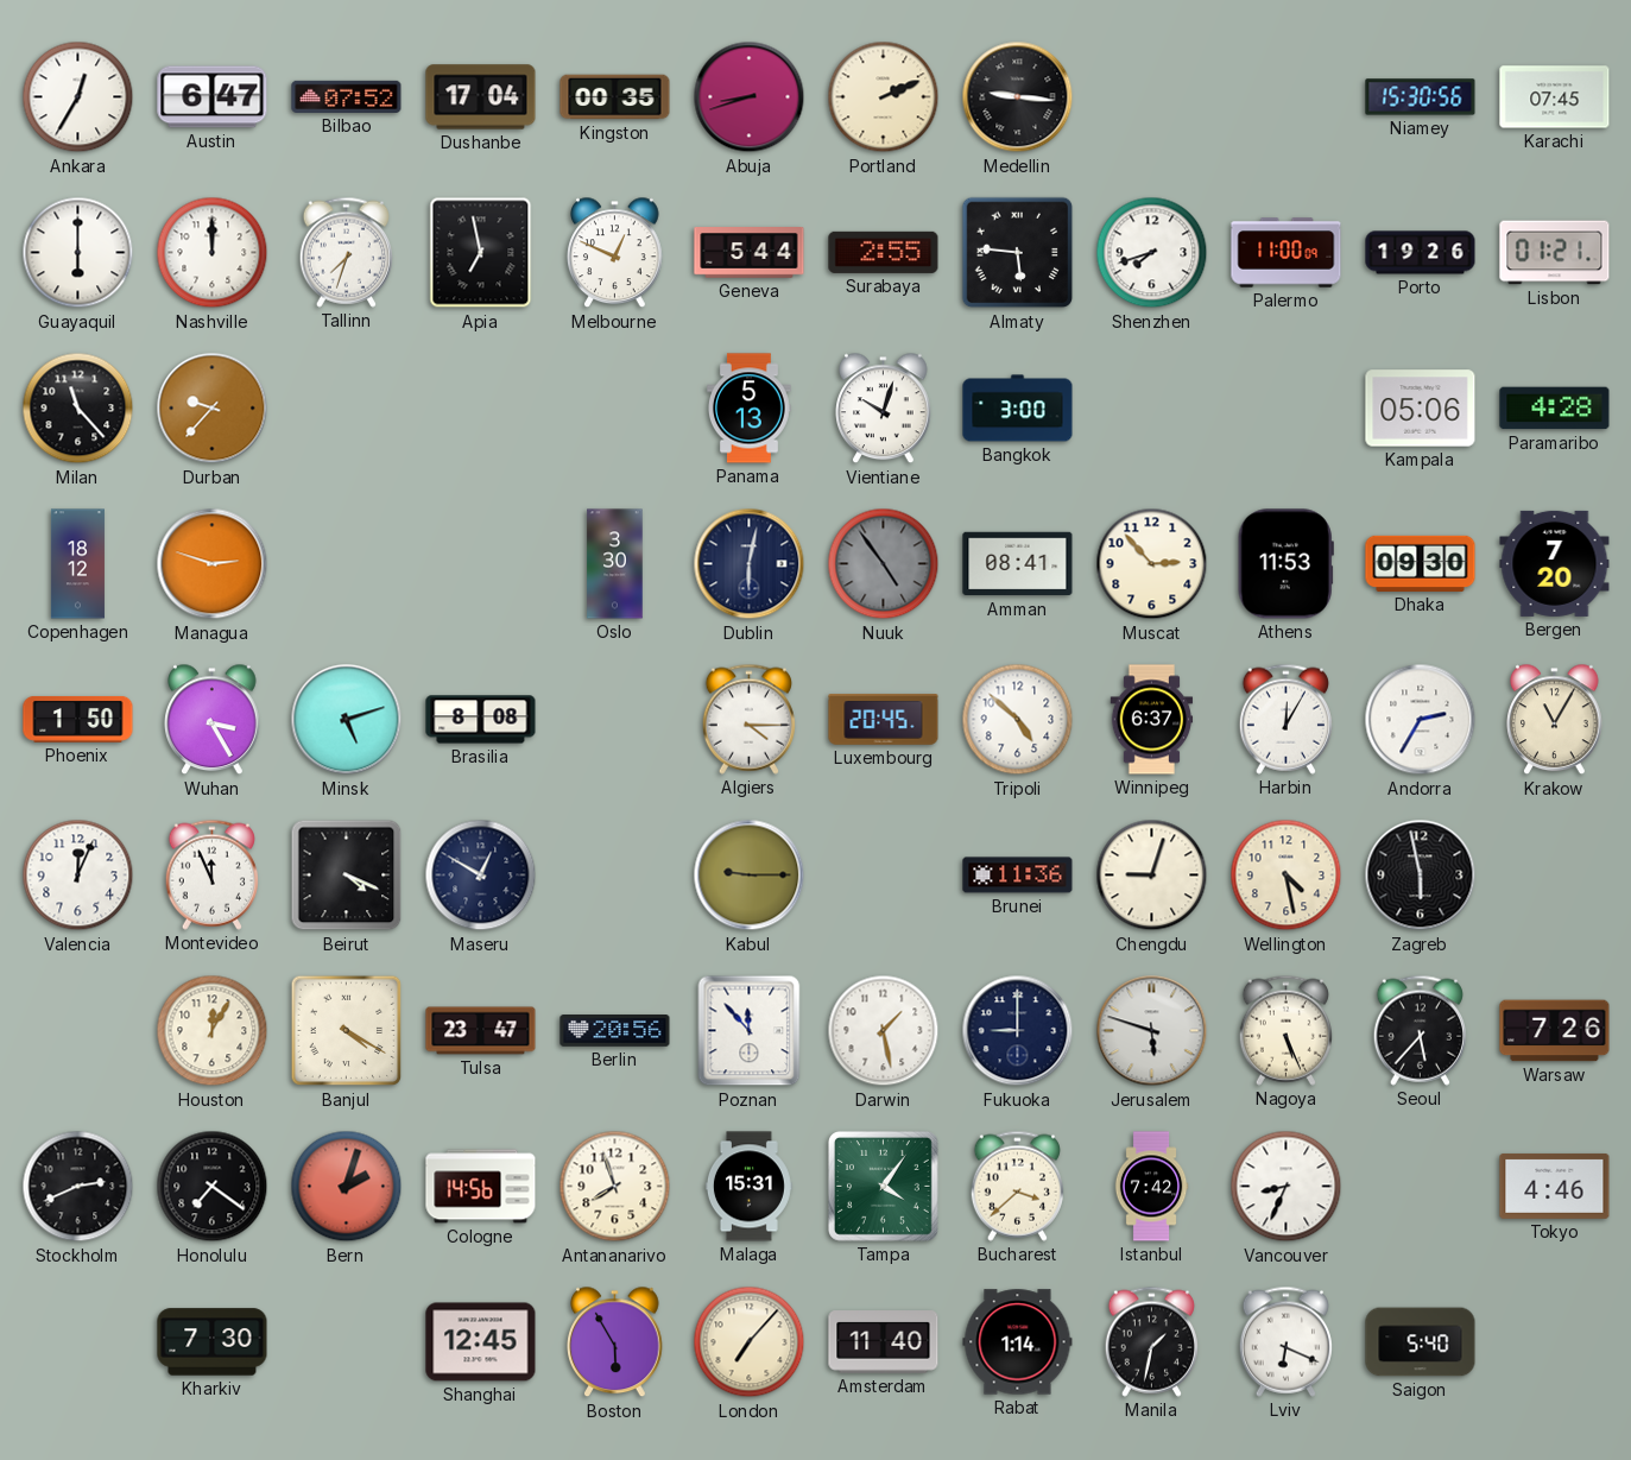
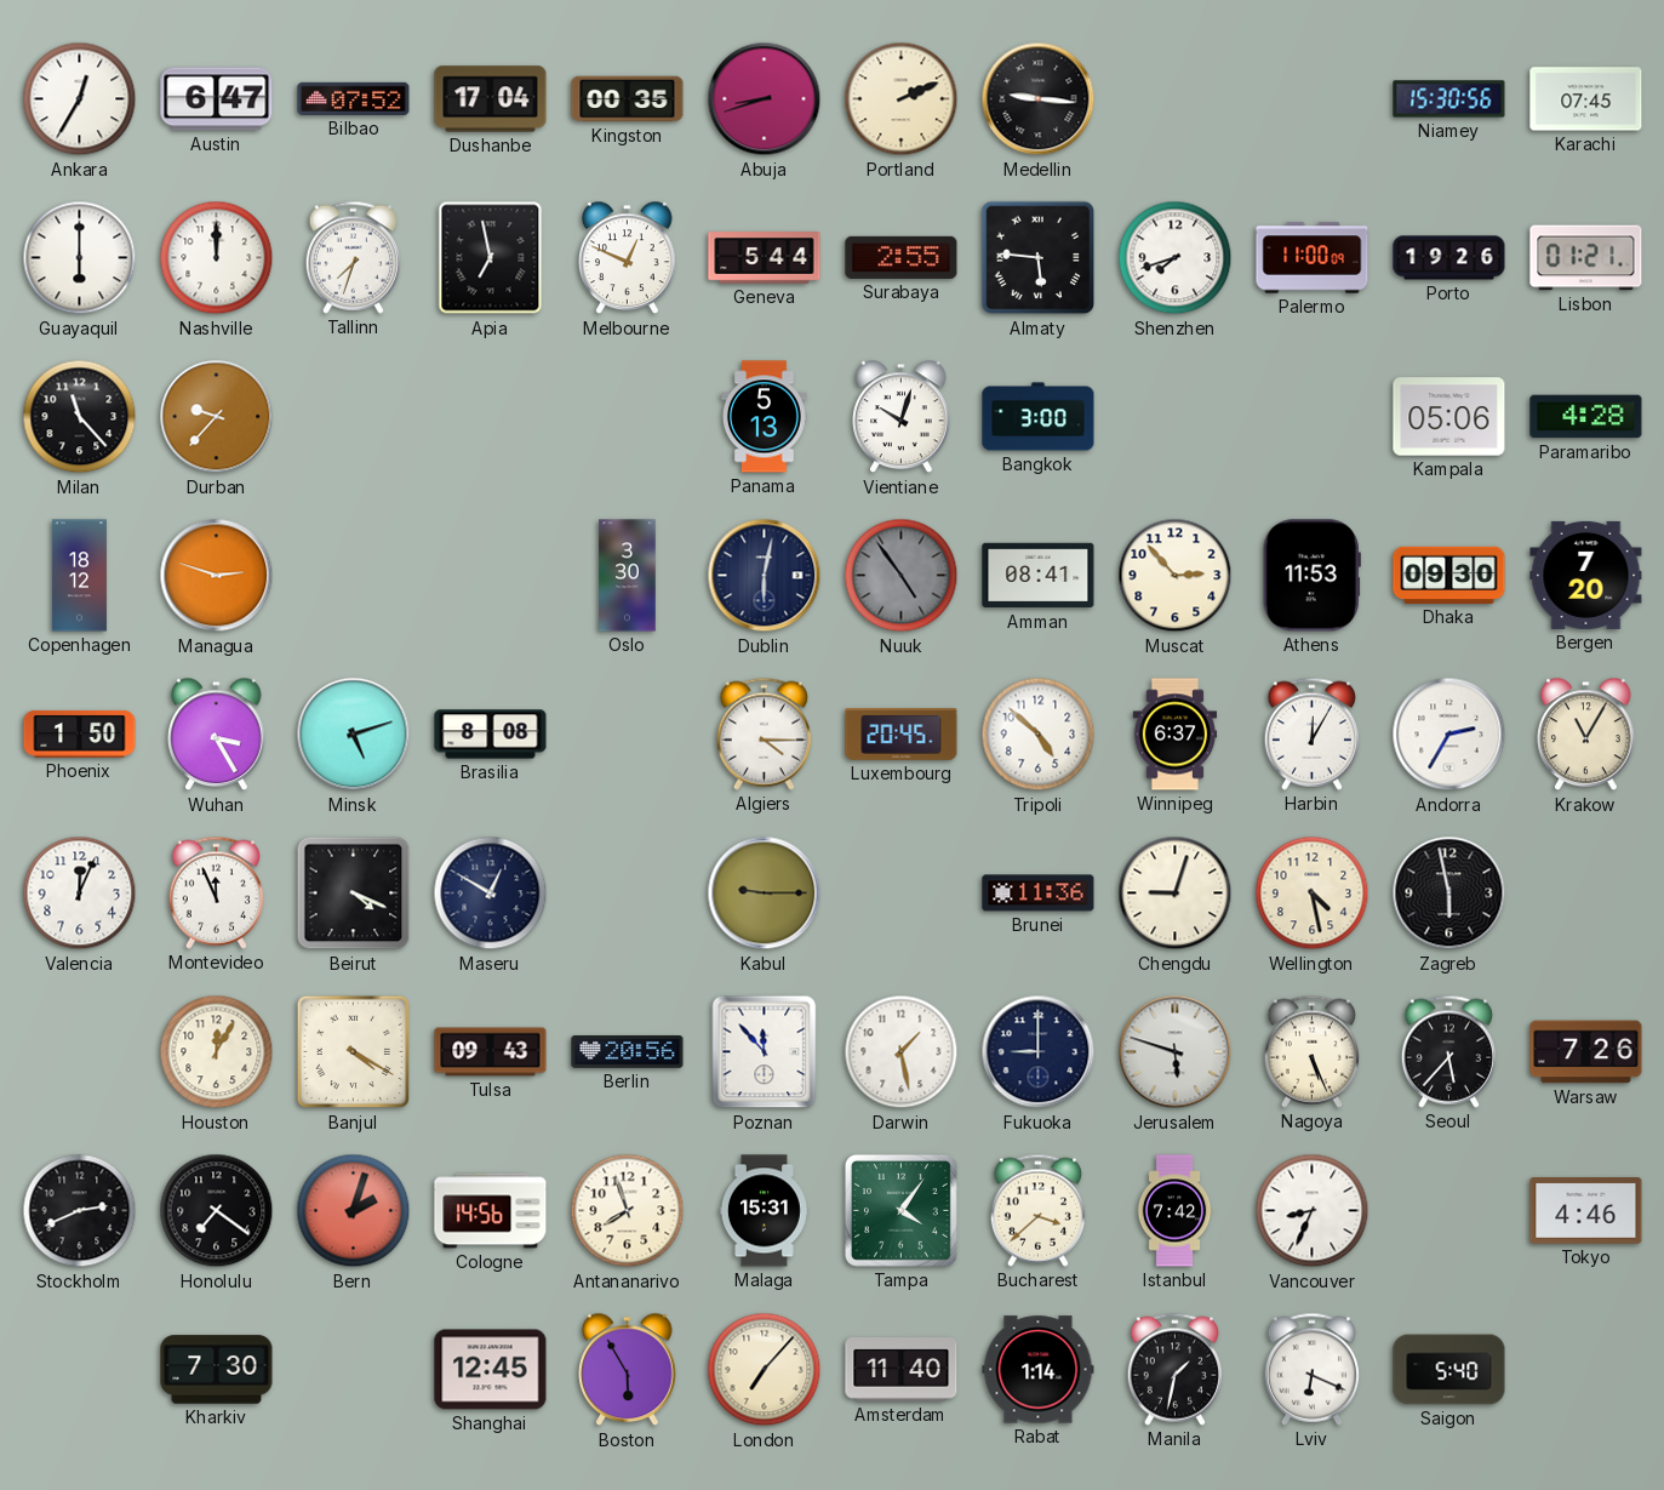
Tulsa: 23:47 -> 09:43 (491, 1052)
